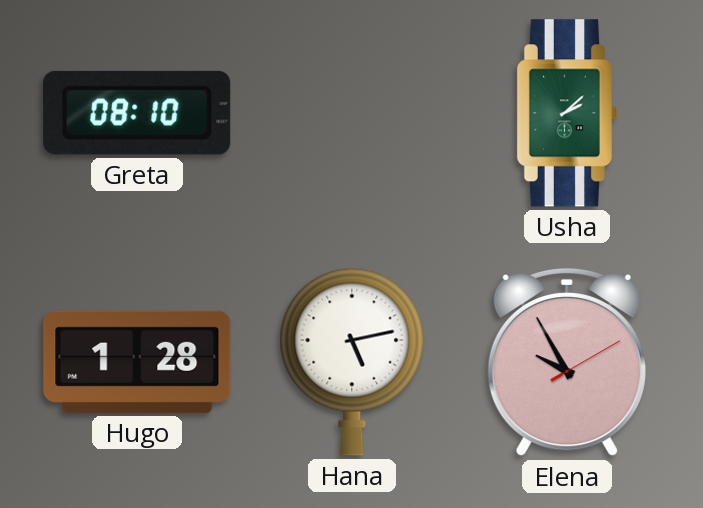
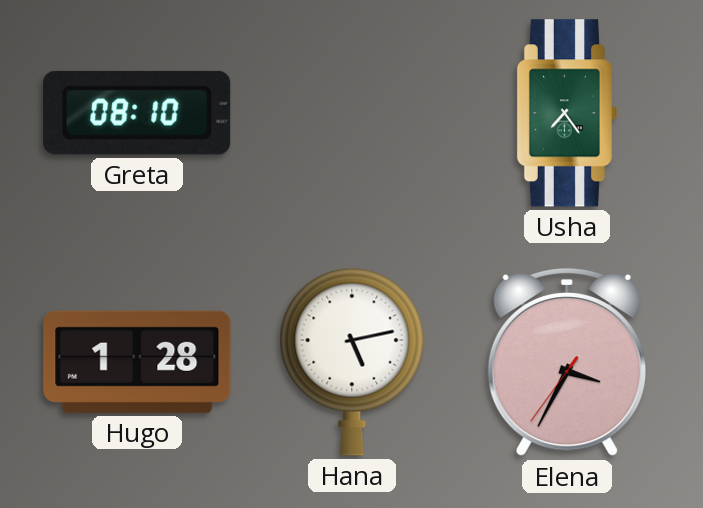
Usha: 2:08 -> 7:24 (567, 113)
Elena: 9:55 -> 3:34 (567, 362)
